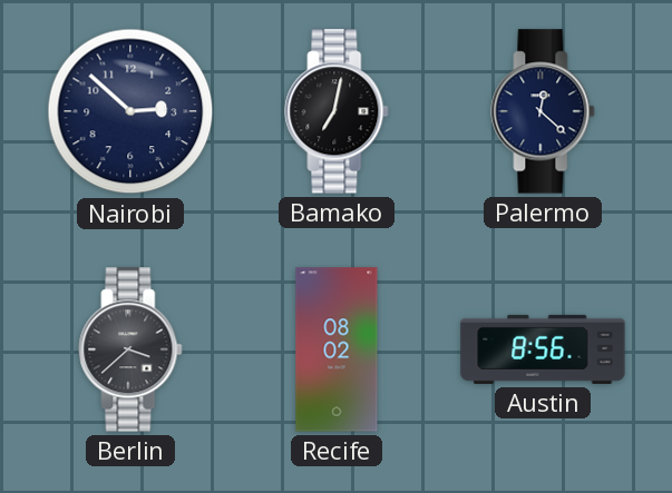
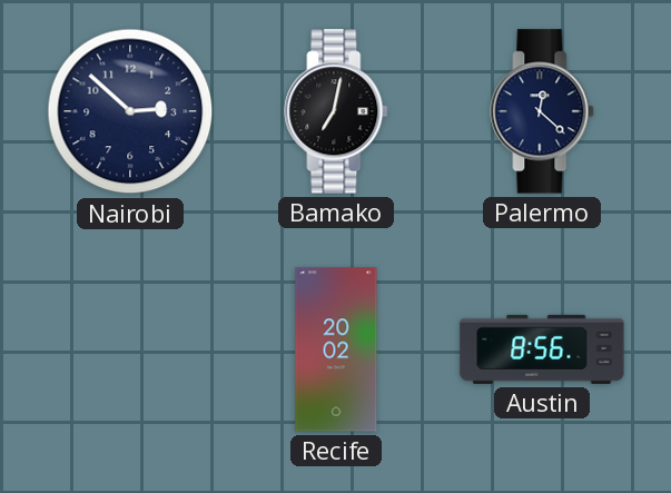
Berlin: 3:38 -> none (130, 349)
Recife: 08:02 -> 20:02 (336, 349)
